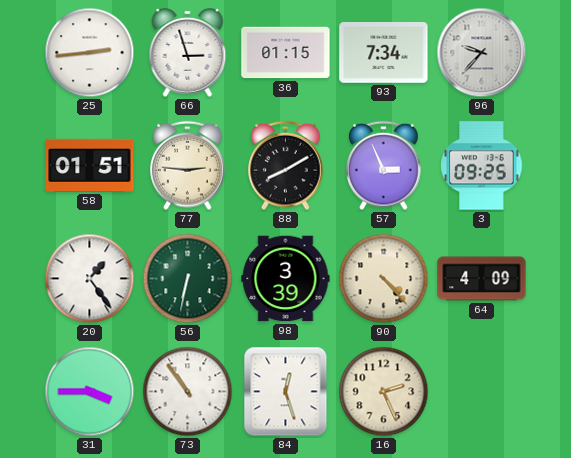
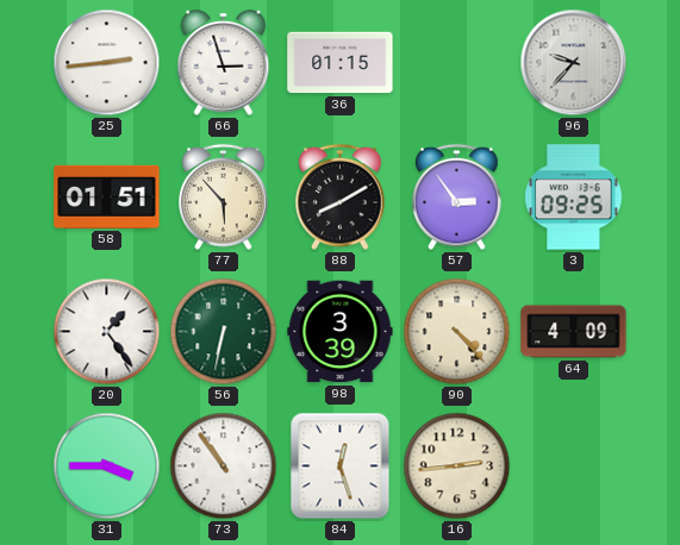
93: 7:34 -> none (384, 53)
77: 2:46 -> 5:53 (224, 198)
57: 2:56 -> 2:54 (457, 198)
16: 2:26 -> 2:44 (457, 466)
